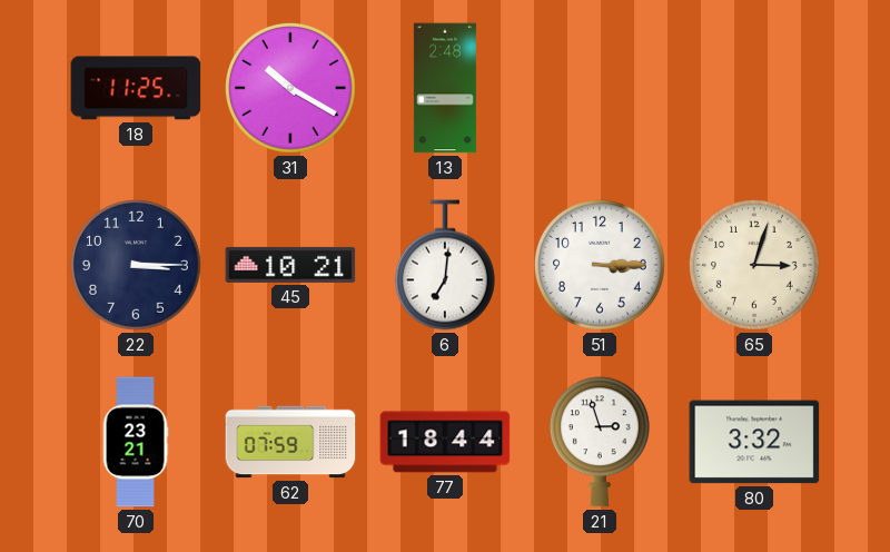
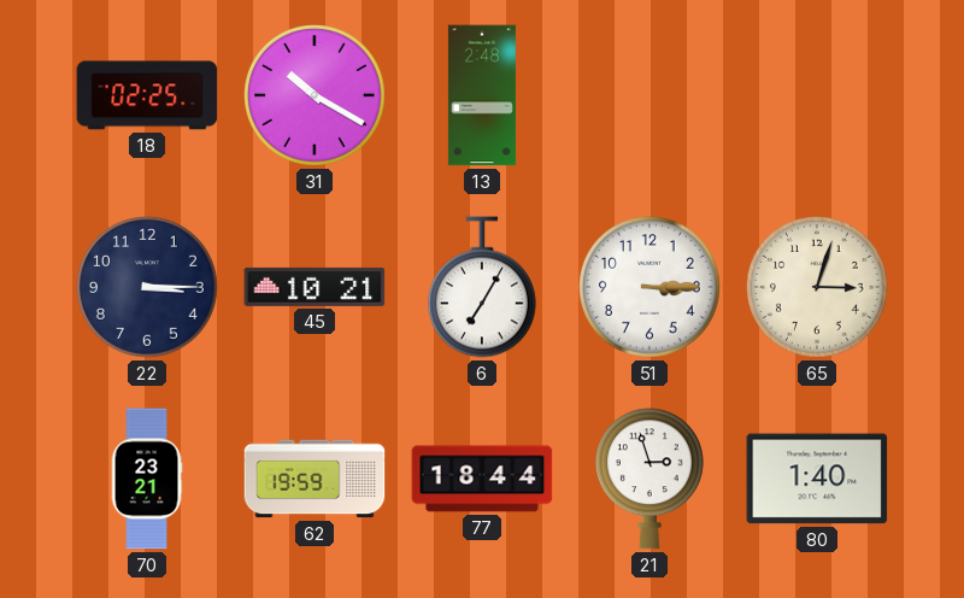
18: 11:25 -> 02:25 (147, 95)
6: 7:01 -> 7:05 (482, 287)
62: 07:59 -> 19:59 (315, 479)
80: 3:32 -> 1:40 (817, 479)
